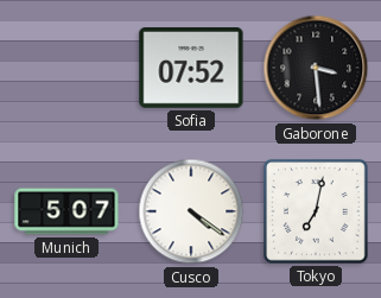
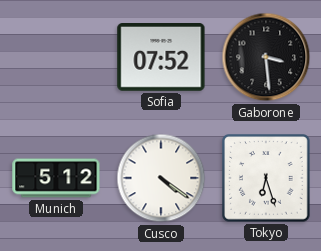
Munich: 5:07 -> 5:12 (56, 178)
Tokyo: 7:02 -> 6:27 (267, 179)
